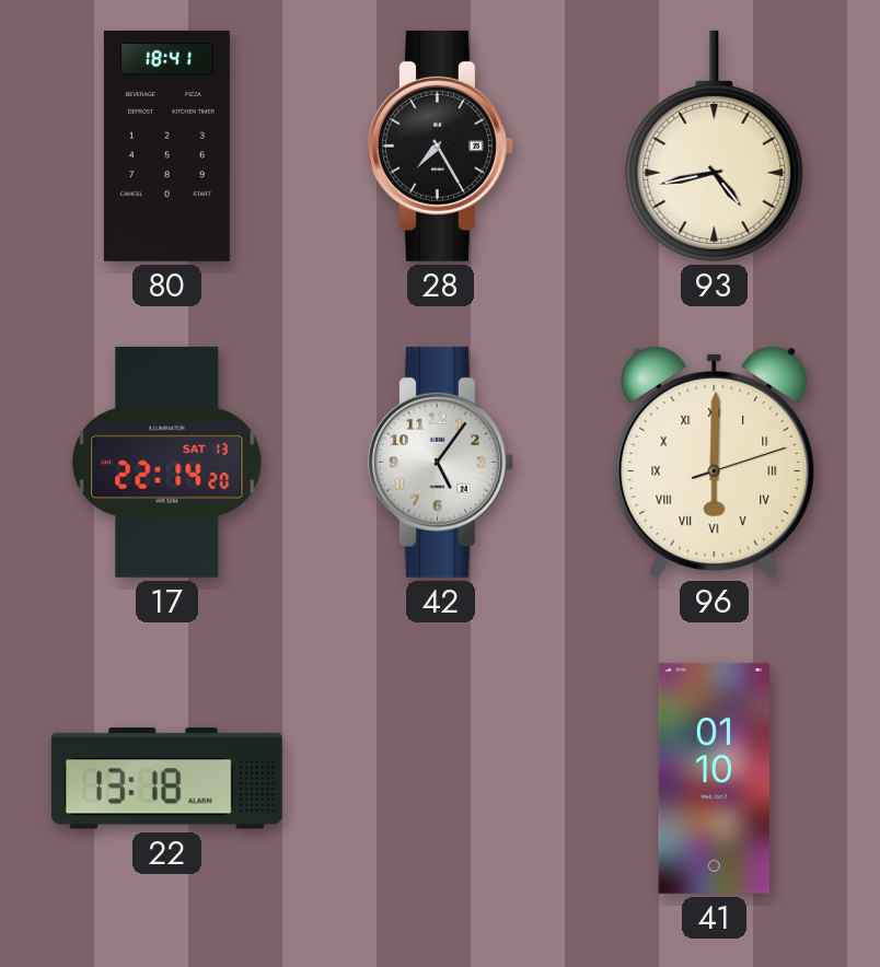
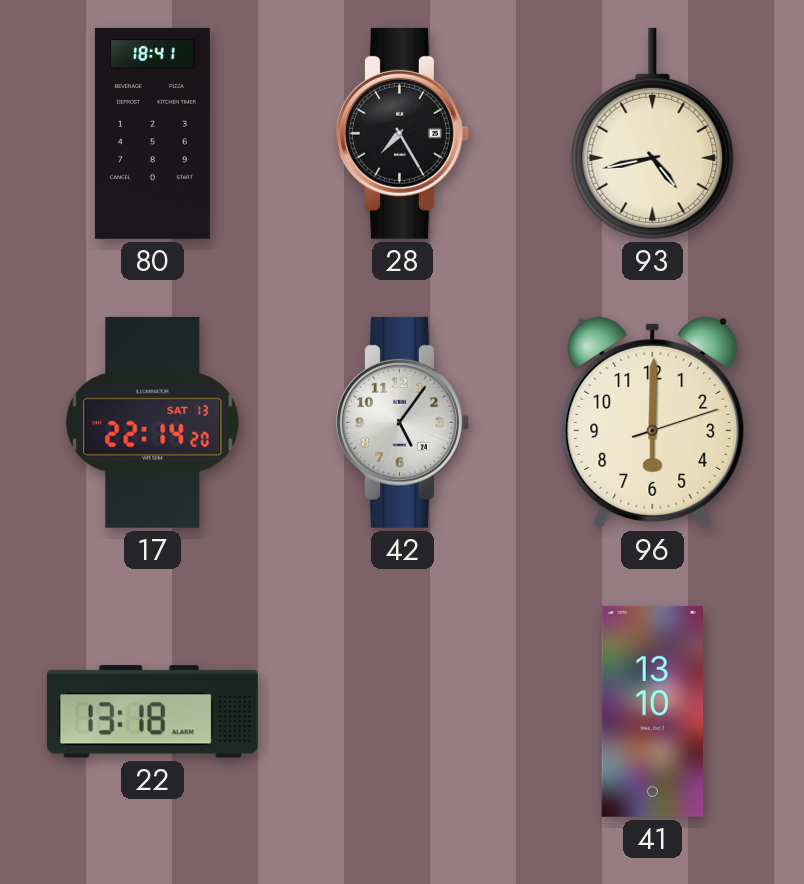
96 numerals: Roman -> Arabic (653, 422)
41: 01:10 -> 13:10 (652, 711)
